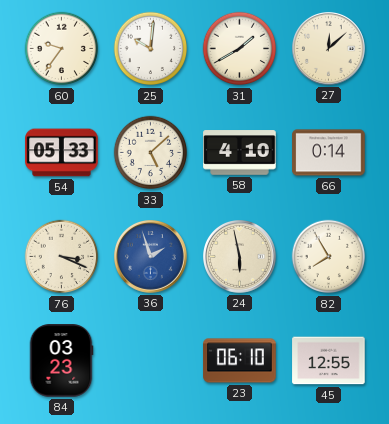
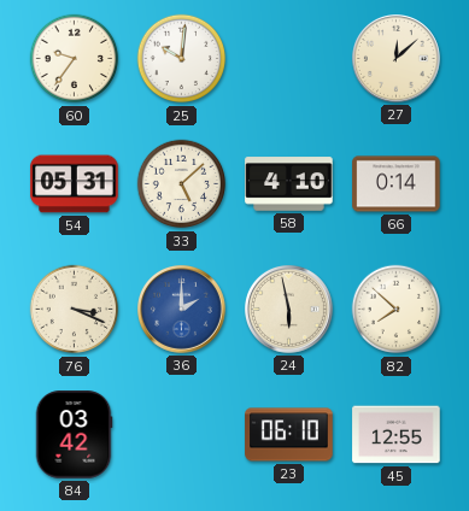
31: 1:40 -> none (240, 49)
54: 05:33 -> 05:31 (75, 184)
36: 1:57 -> 2:00 (182, 310)
82: 7:55 -> 7:52 (397, 310)
84: 03:23 -> 03:42 (74, 435)
